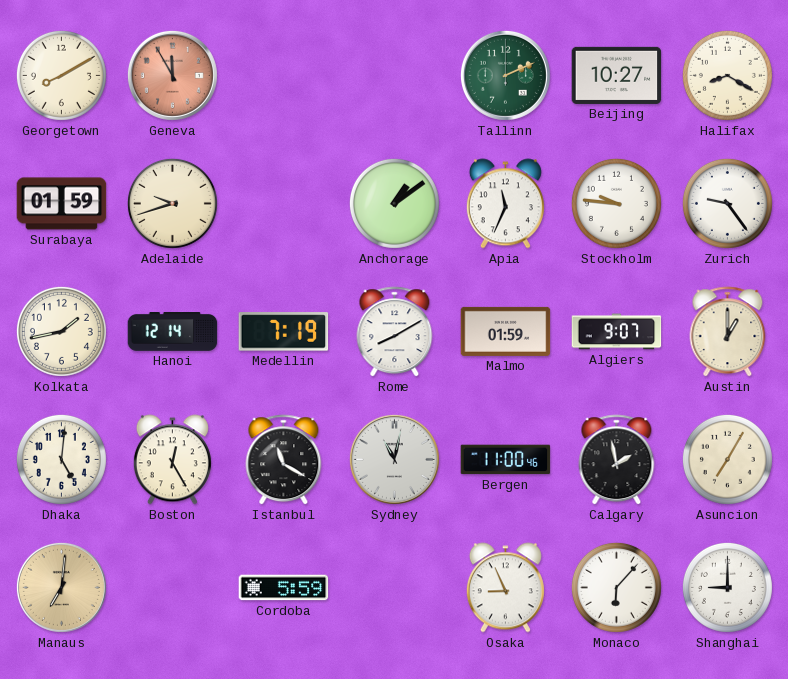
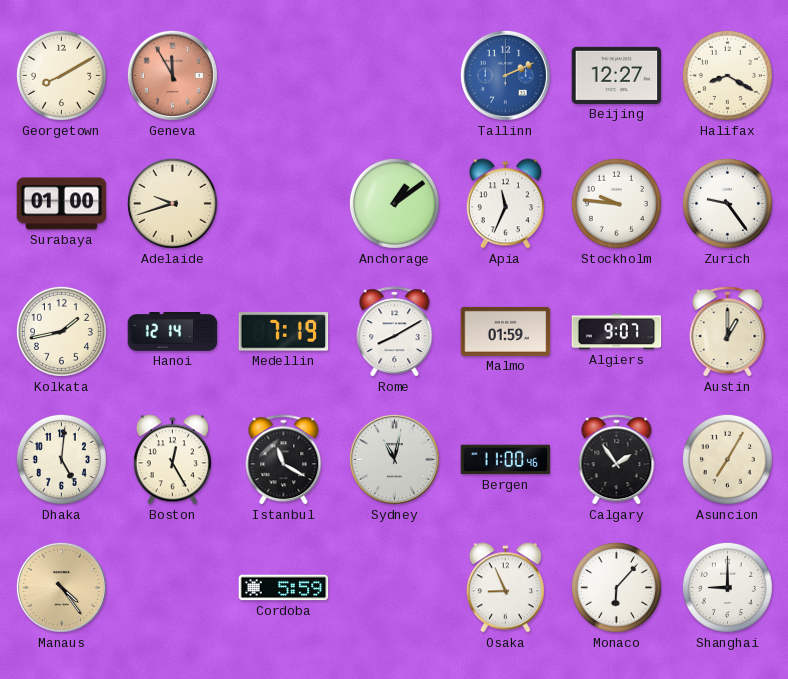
Tallinn dial: green -> blue (505, 75)
Beijing: 10:27 -> 12:27 (617, 75)
Surabaya: 01:59 -> 01:00 (62, 204)
Calgary: 1:58 -> 1:54 (617, 460)
Manaus: 7:01 -> 4:24 (61, 587)
